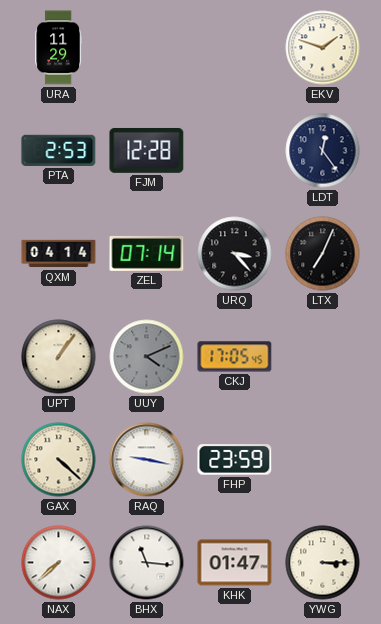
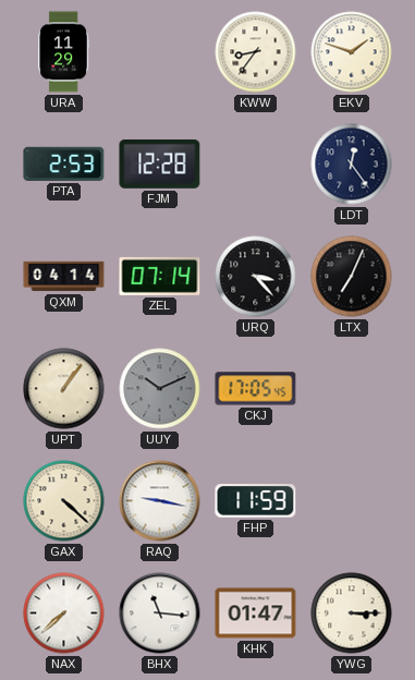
KWW: none -> 8:36 (256, 52)
UUY: 4:11 -> 10:11 (160, 389)
FHP: 23:59 -> 11:59 (256, 501)
